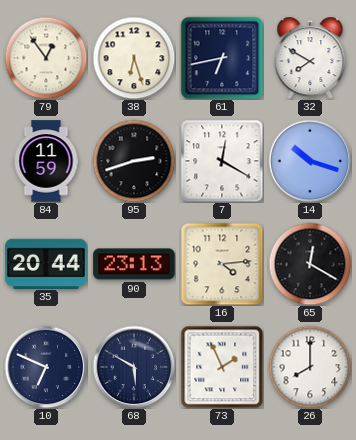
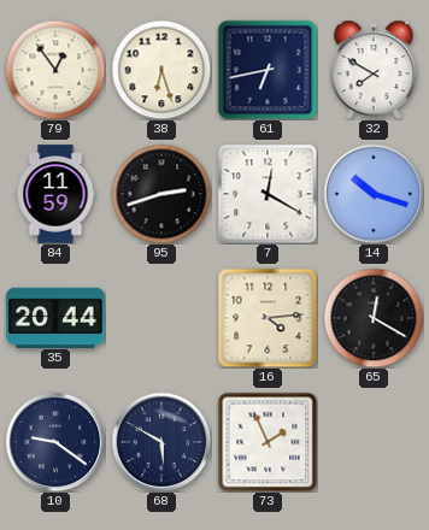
90: 23:13 -> none (134, 264)
10: 6:49 -> 9:21 (55, 442)
26: 8:00 -> none (310, 367)
